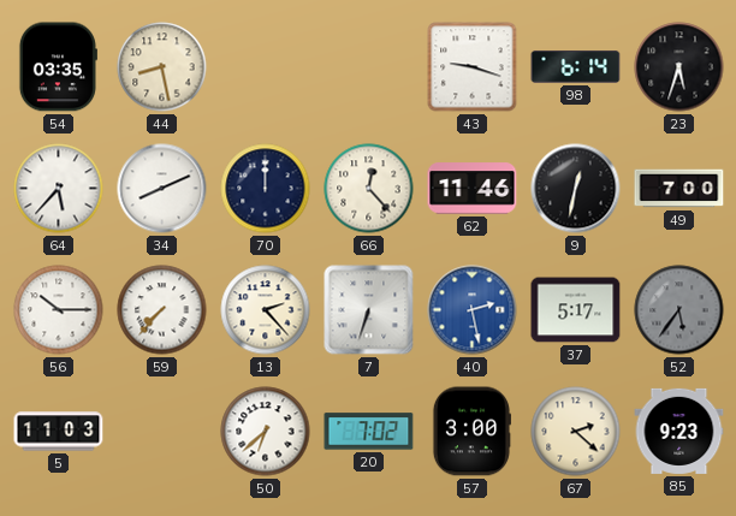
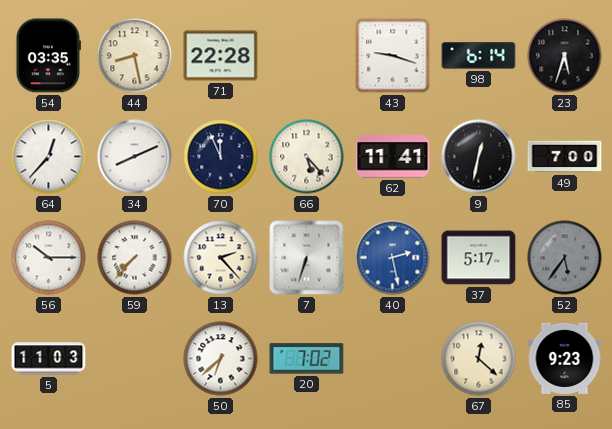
71: none -> 22:28 (221, 56)
64: 5:37 -> 12:37 (49, 157)
70: 12:00 -> 11:56 (221, 157)
66: 12:23 -> 5:23 (307, 157)
62: 11:46 -> 11:41 (393, 157)
57: 3:00 -> none (471, 432)
67: 2:22 -> 12:22 (479, 359)
